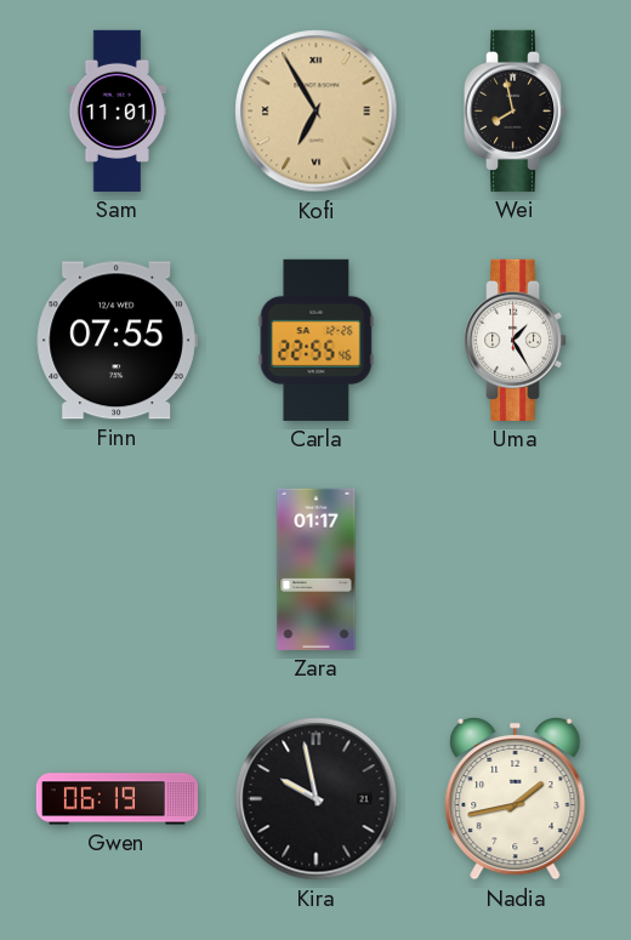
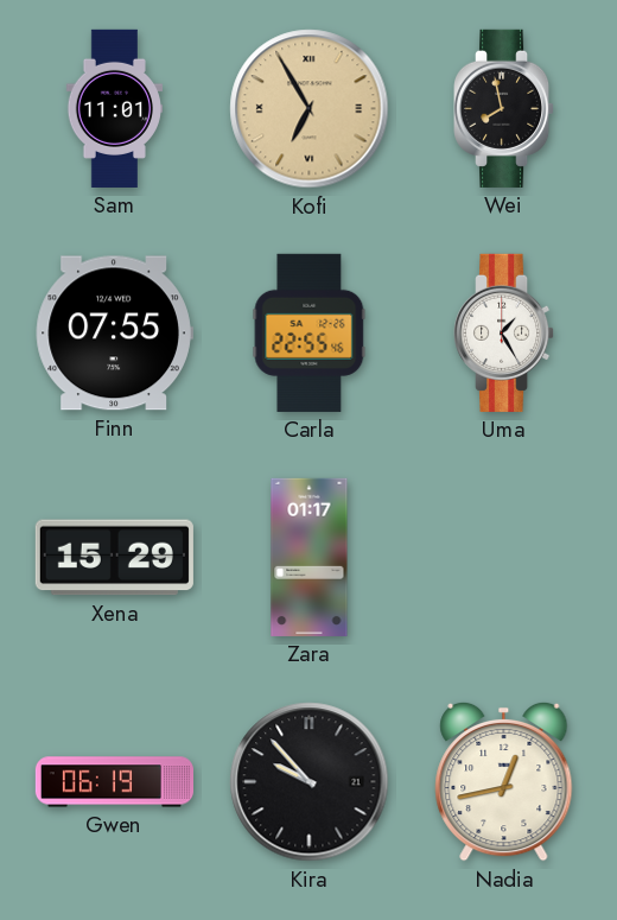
Xena: none -> 15:29 (114, 558)
Kira: 9:58 -> 9:53 (310, 782)
Nadia: 1:43 -> 12:43 (504, 781)
